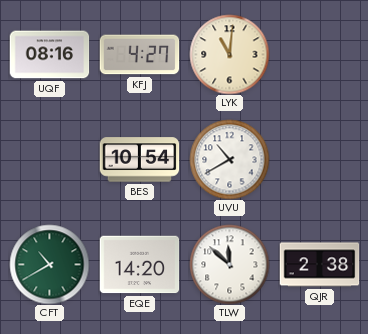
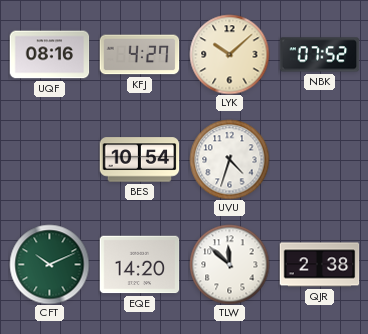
LYK: 11:01 -> 10:08 (229, 54)
NBK: none -> 07:52 (319, 55)
UVU: 10:40 -> 4:33 (229, 159)
CFT: 10:40 -> 10:11 (49, 264)
